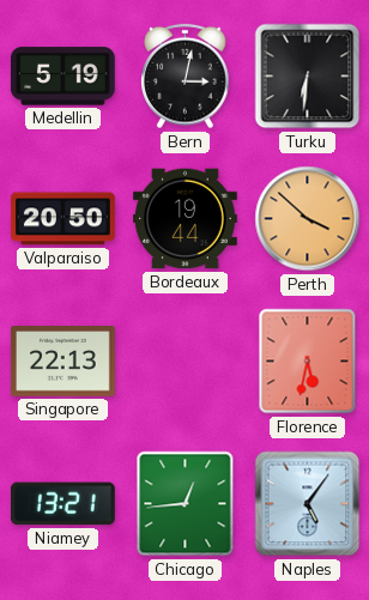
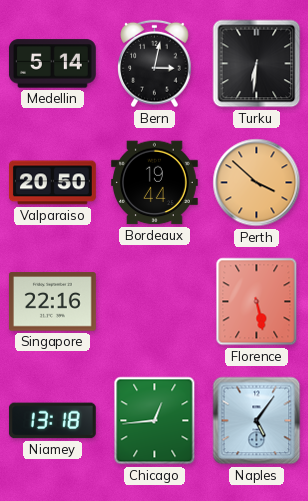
Medellin: 5:19 -> 5:14 (52, 64)
Singapore: 22:13 -> 22:16 (53, 302)
Florence: 5:32 -> 5:28 (257, 302)
Niamey: 13:21 -> 13:18 (52, 421)
